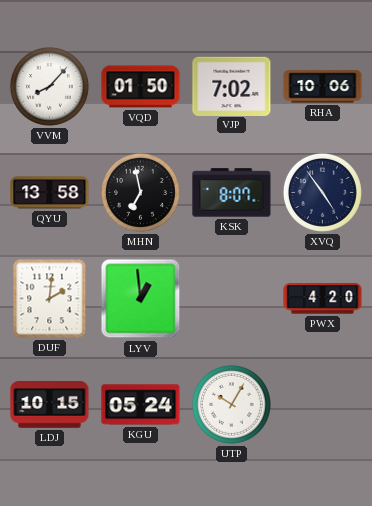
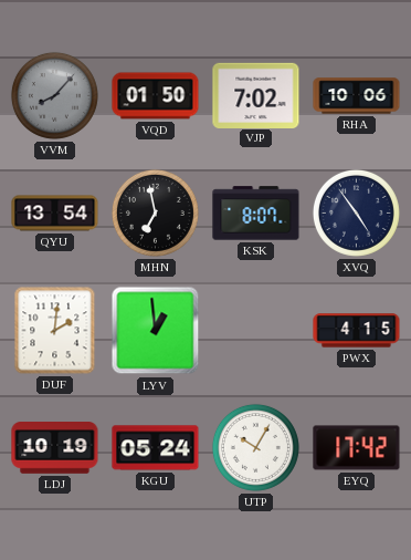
VVM dial: white -> grey (54, 95)
QYU: 13:58 -> 13:54 (55, 214)
PWX: 4:20 -> 4:15 (357, 331)
LDJ: 10:15 -> 10:19 (55, 448)
EYQ: none -> 17:42 (357, 448)
